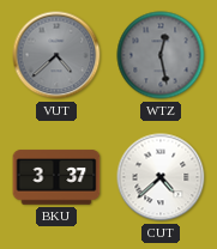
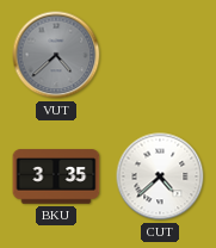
WTZ: 12:28 -> none (161, 55)
BKU: 3:37 -> 3:35 (56, 176)
